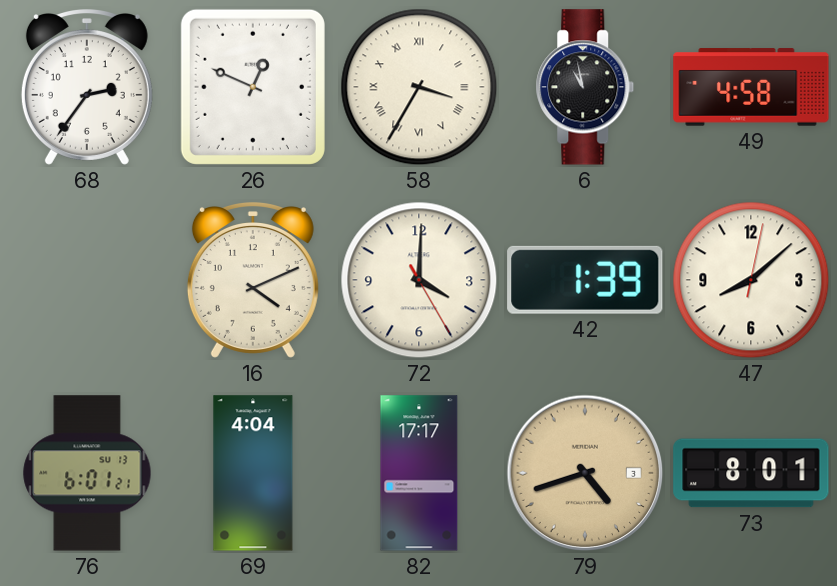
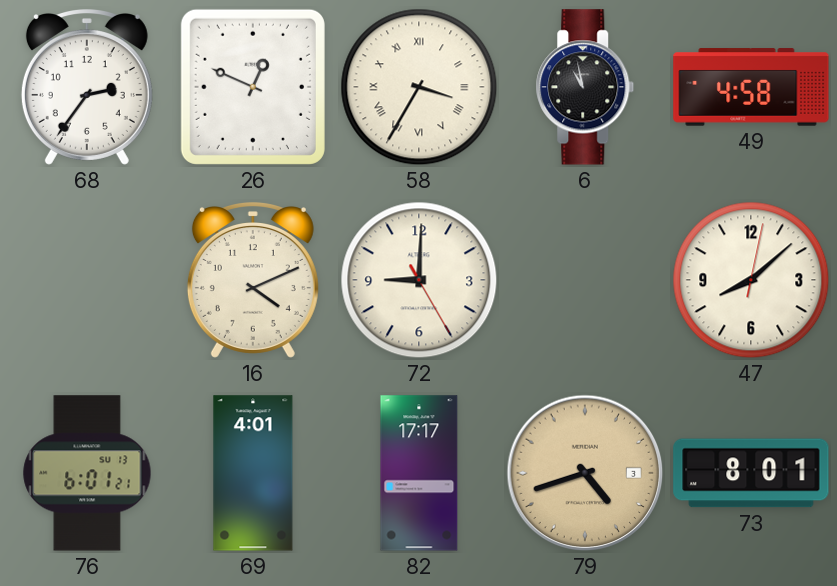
72: 4:00 -> 9:00 (419, 280)
42: 1:39 -> none (585, 280)
69: 4:04 -> 4:01 (253, 473)
